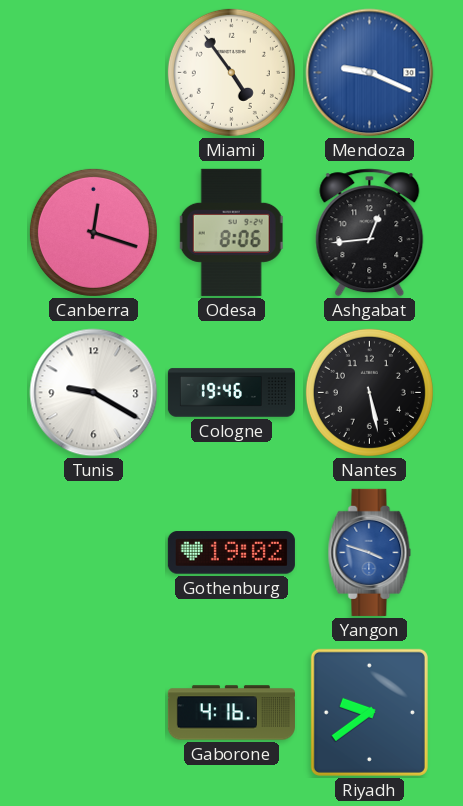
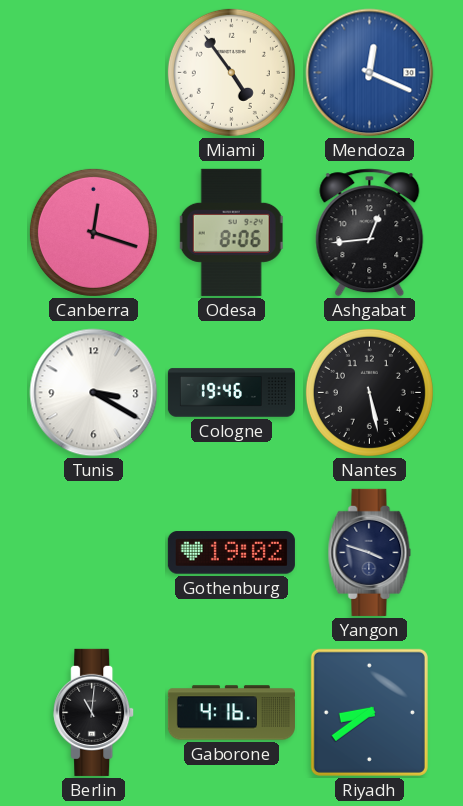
Mendoza: 9:19 -> 12:19 (370, 73)
Tunis: 9:20 -> 3:20 (94, 393)
Yangon dial: blue -> navy (370, 552)
Berlin: none -> 11:01 (94, 712)
Riyadh: 9:39 -> 8:39 (369, 712)
